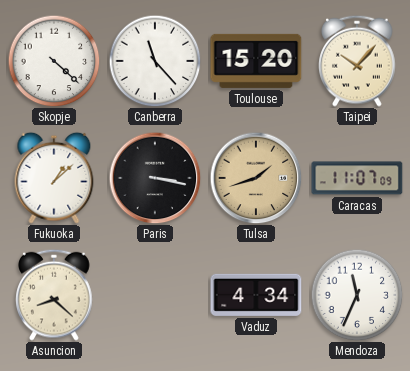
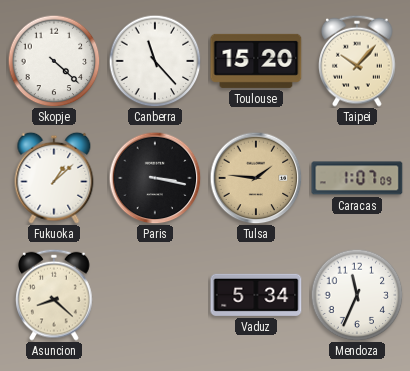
Tulsa: 1:42 -> 1:46 (256, 178)
Caracas: 11:07 -> 1:07 (357, 178)
Vaduz: 4:34 -> 5:34 (256, 295)
